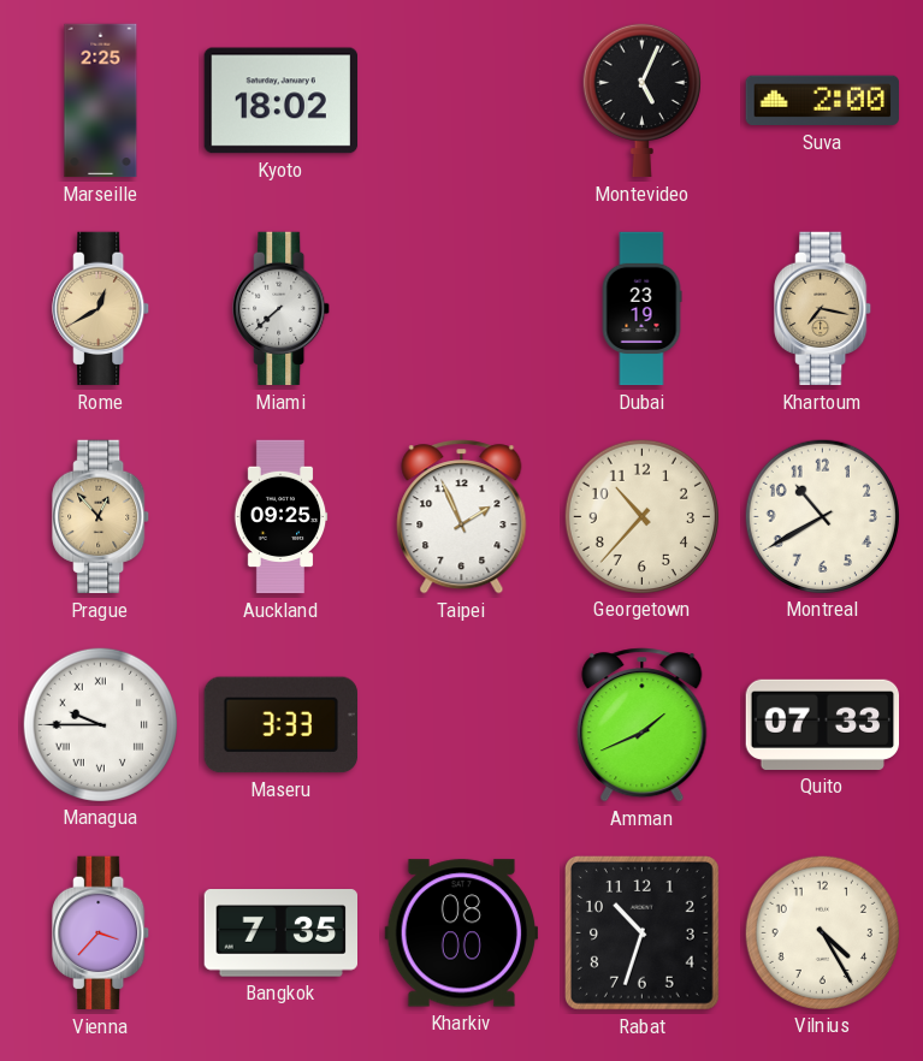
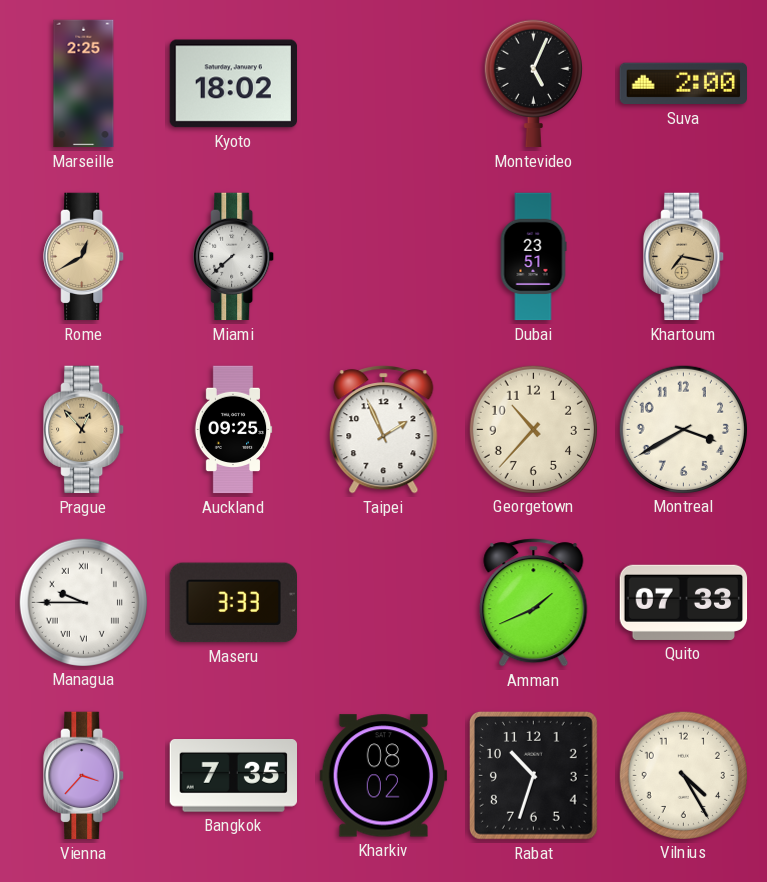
Dubai: 23:19 -> 23:51 (533, 257)
Montreal: 10:40 -> 3:40 (683, 429)
Kharkiv: 08:00 -> 08:02 (383, 776)
